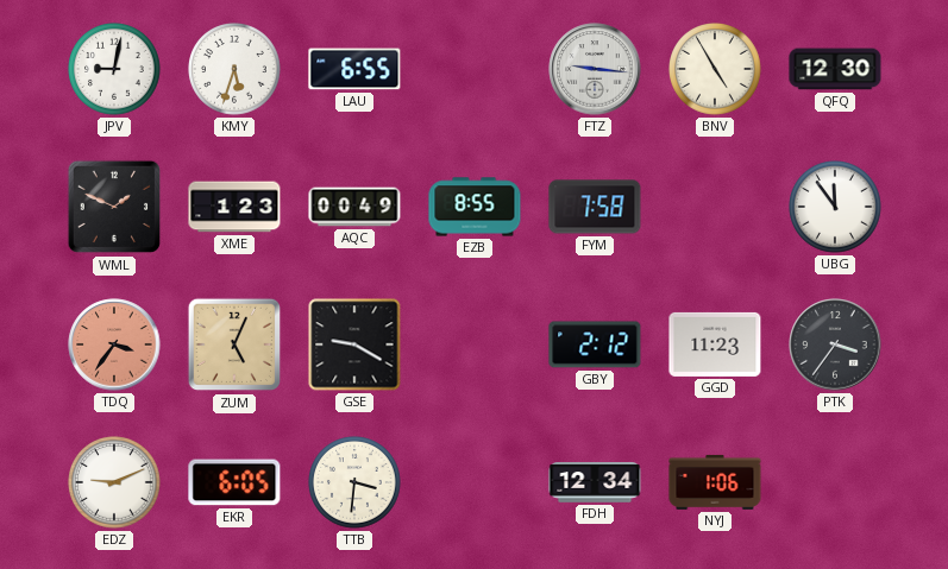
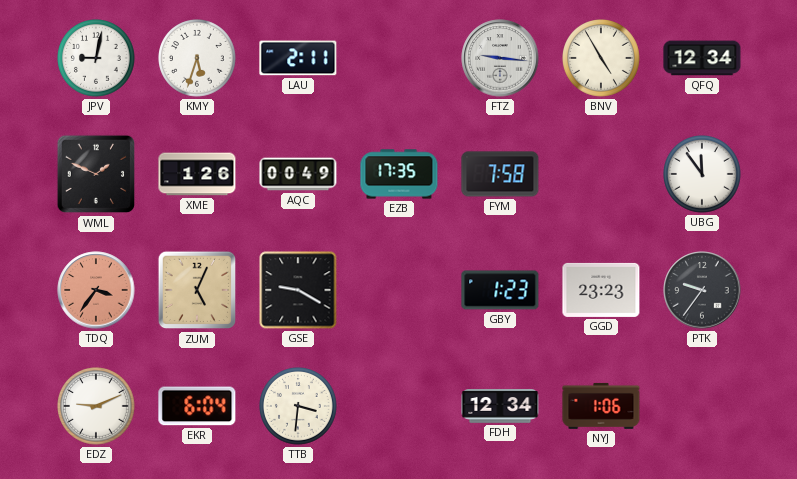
LAU: 6:55 -> 2:11 (298, 58)
QFQ: 12:30 -> 12:34 (702, 58)
XME: 1:23 -> 1:26 (197, 174)
EZB: 8:55 -> 17:35 (399, 174)
GBY: 2:12 -> 1:23 (500, 290)
GGD: 11:23 -> 23:23 (601, 290)
PTK: 3:36 -> 9:36 (702, 290)
EKR: 6:05 -> 6:04 (197, 406)
